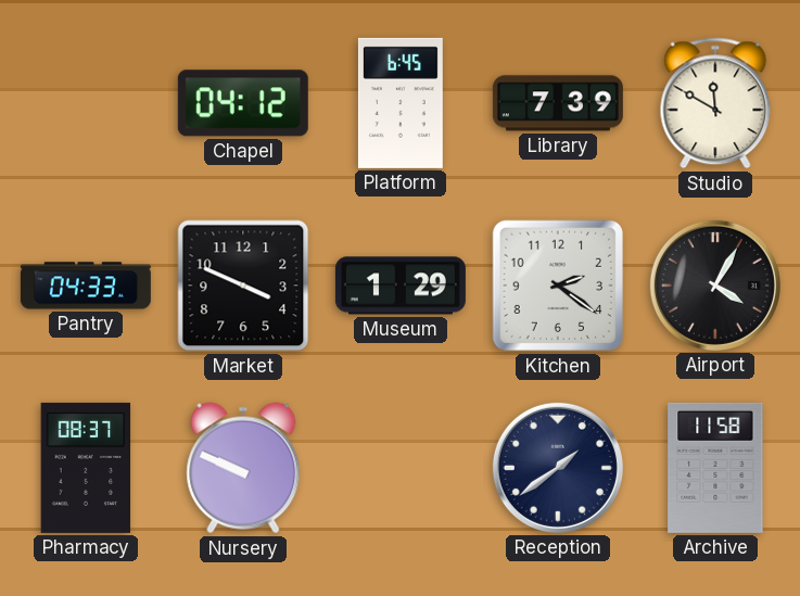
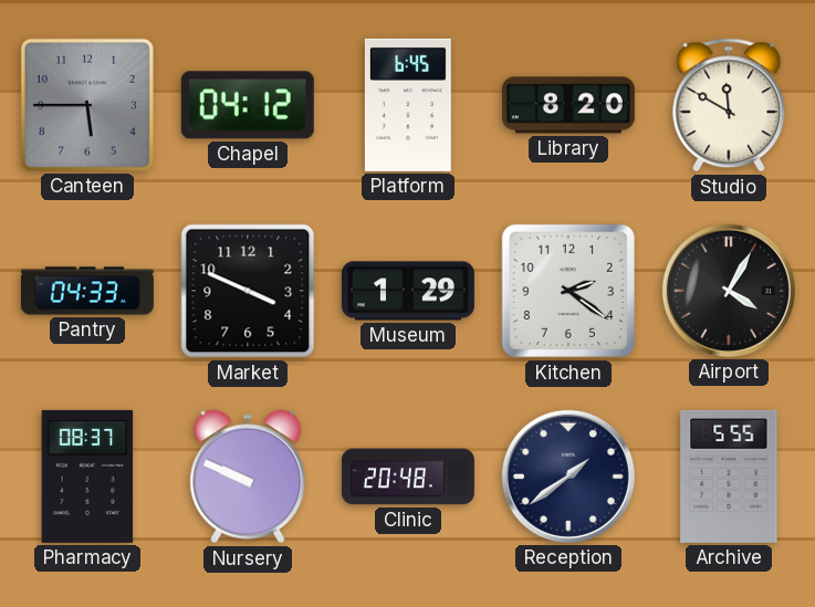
Canteen: none -> 5:45 (87, 105)
Library: 7:39 -> 8:20 (568, 105)
Clinic: none -> 20:48 (408, 477)
Archive: 11:58 -> 5:55 (729, 477)
